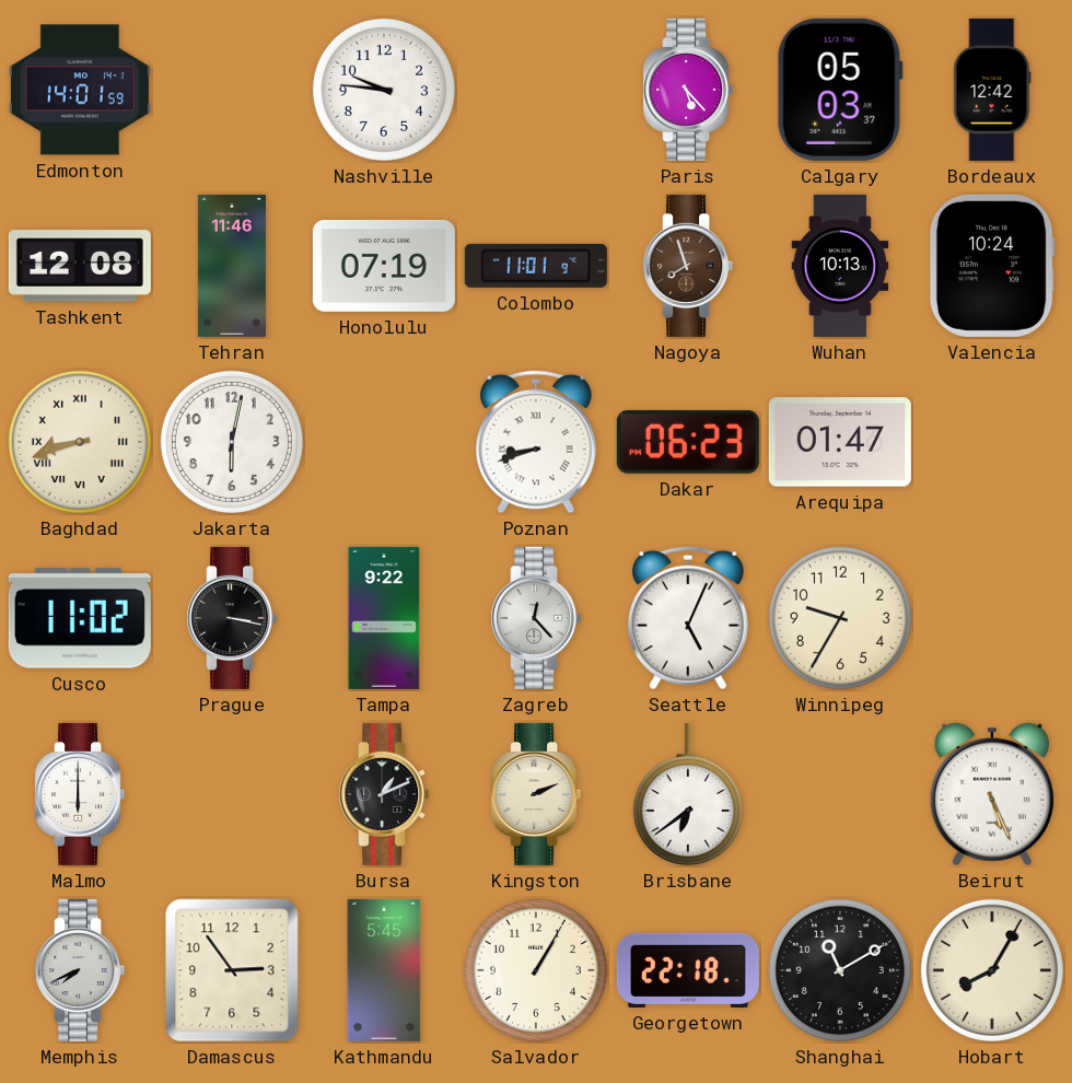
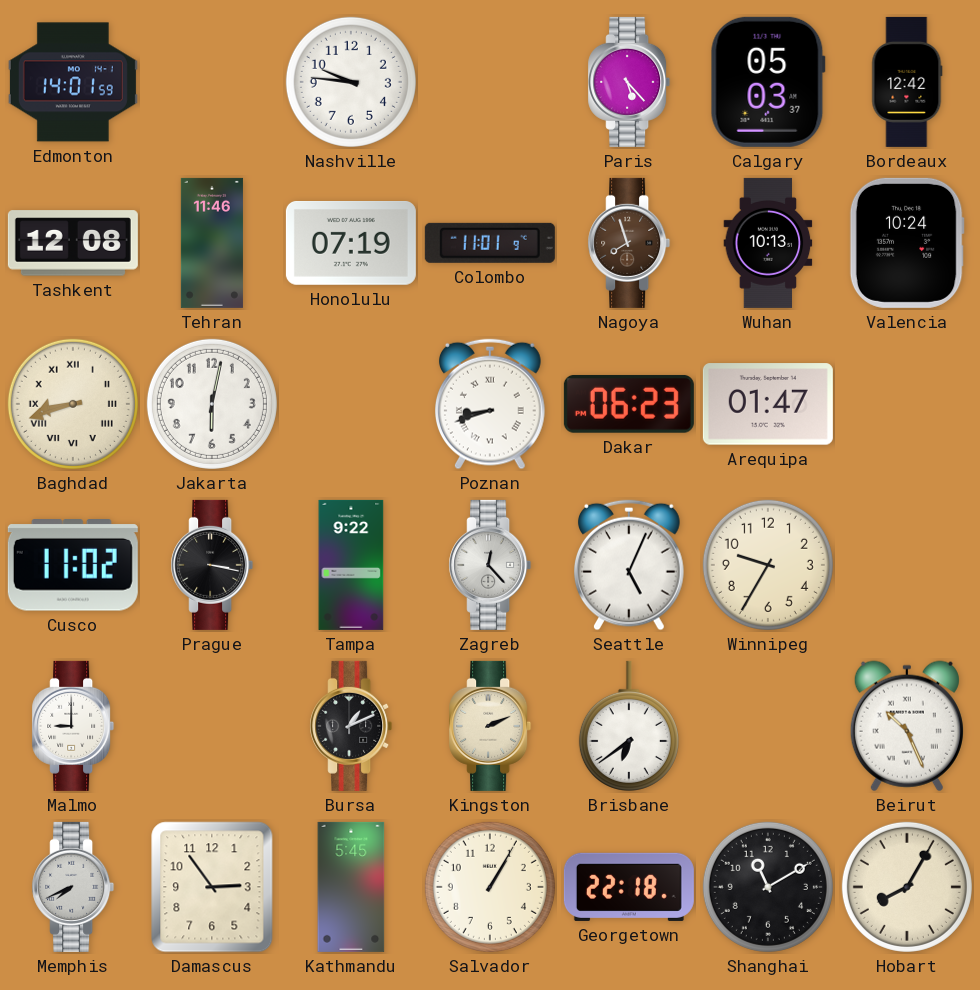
Malmo: 6:00 -> 9:00 (73, 726)
Beirut: 5:26 -> 10:26 (907, 726)
